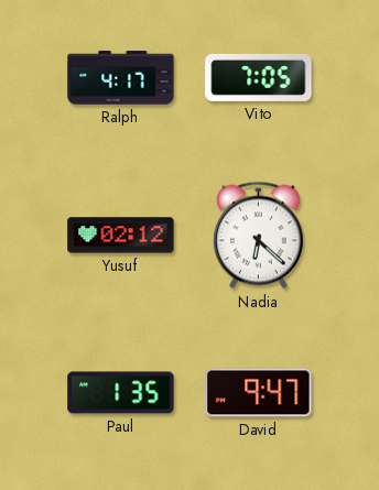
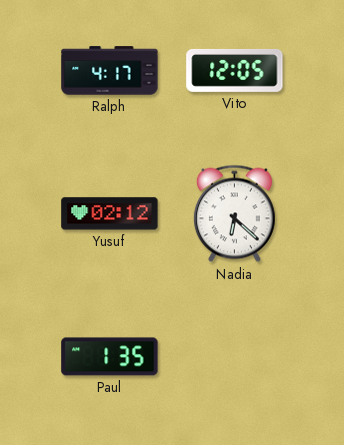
Vito: 7:05 -> 12:05 (235, 70)
David: 9:47 -> none (259, 393)
